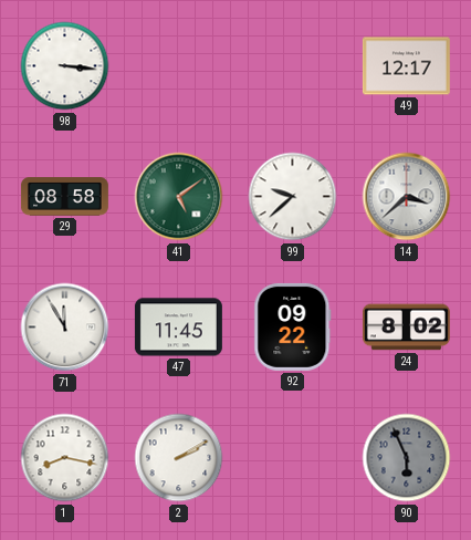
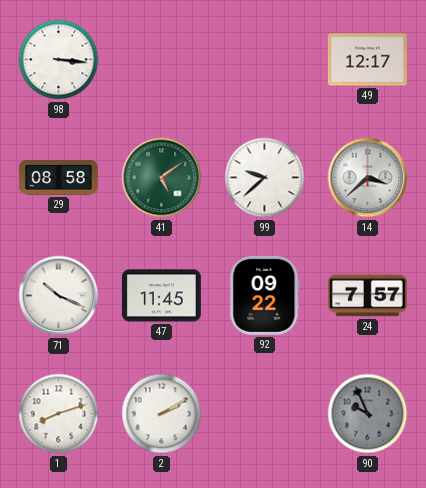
71: 11:55 -> 10:19 (59, 296)
24: 8:02 -> 7:57 (367, 296)
1: 8:17 -> 8:12 (59, 414)
90: 5:56 -> 9:56 (368, 414)
